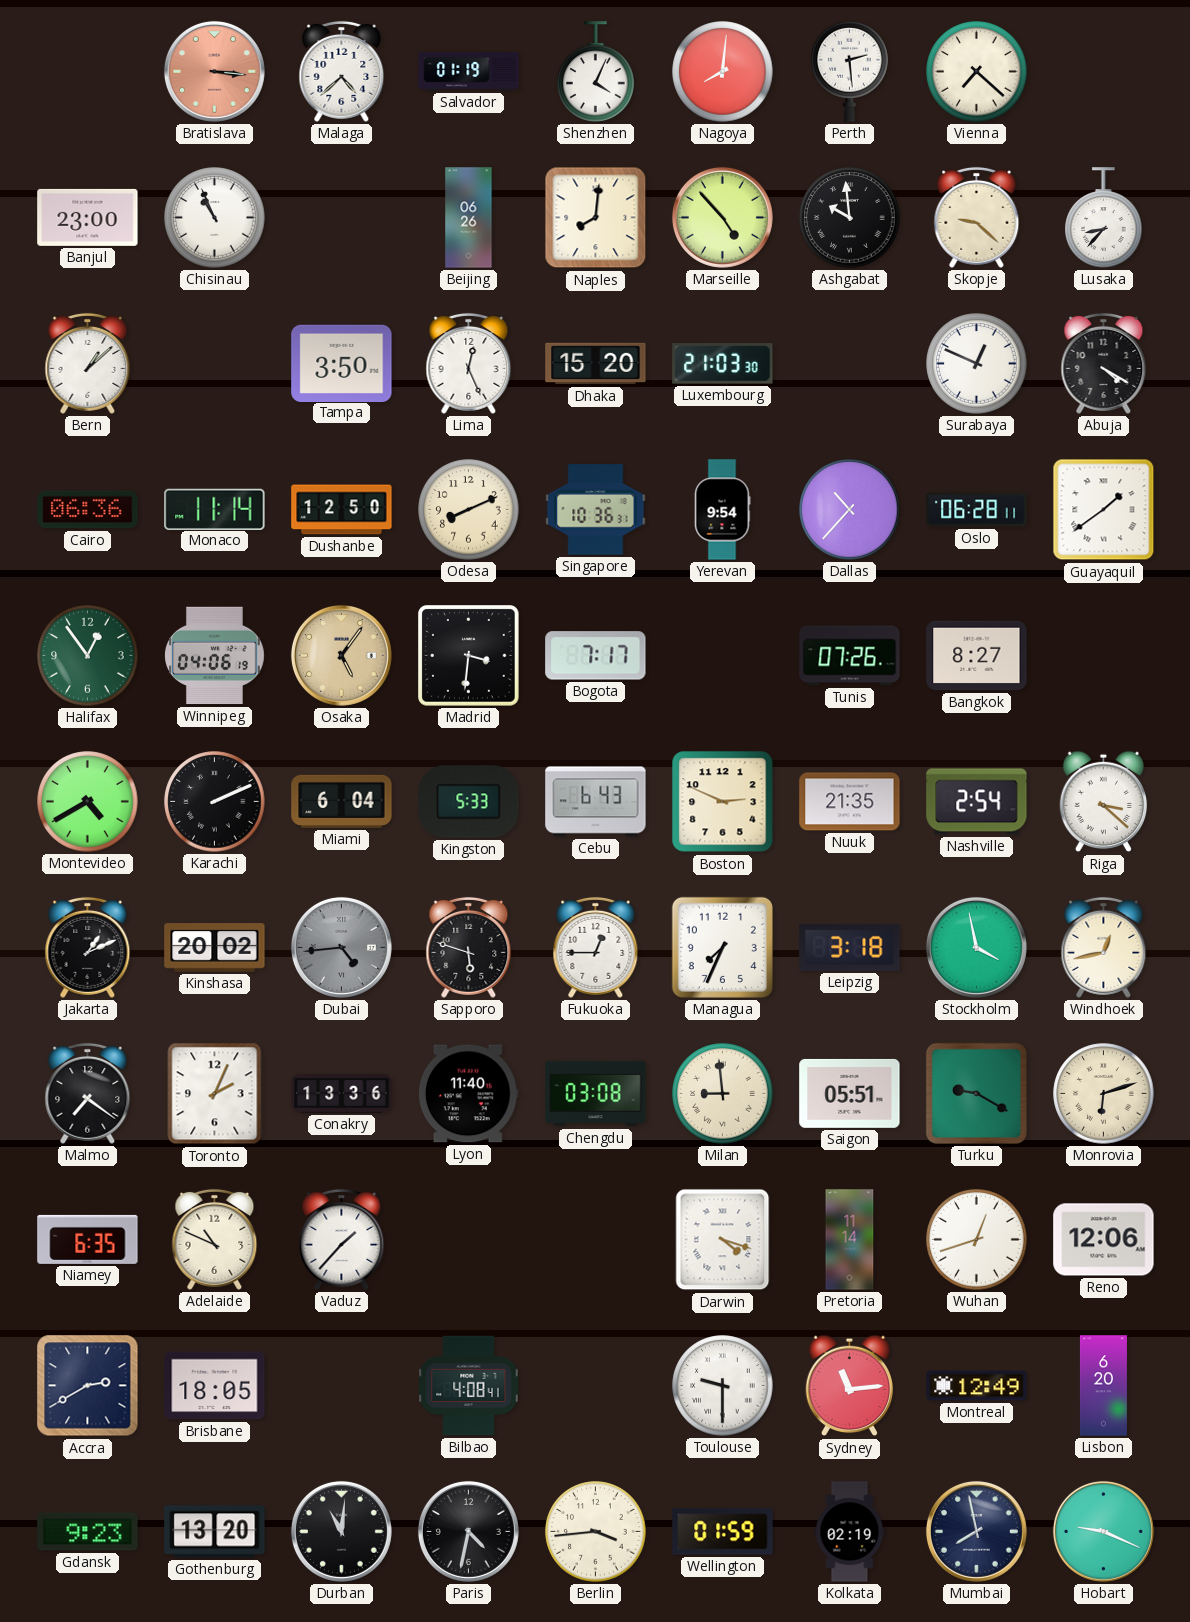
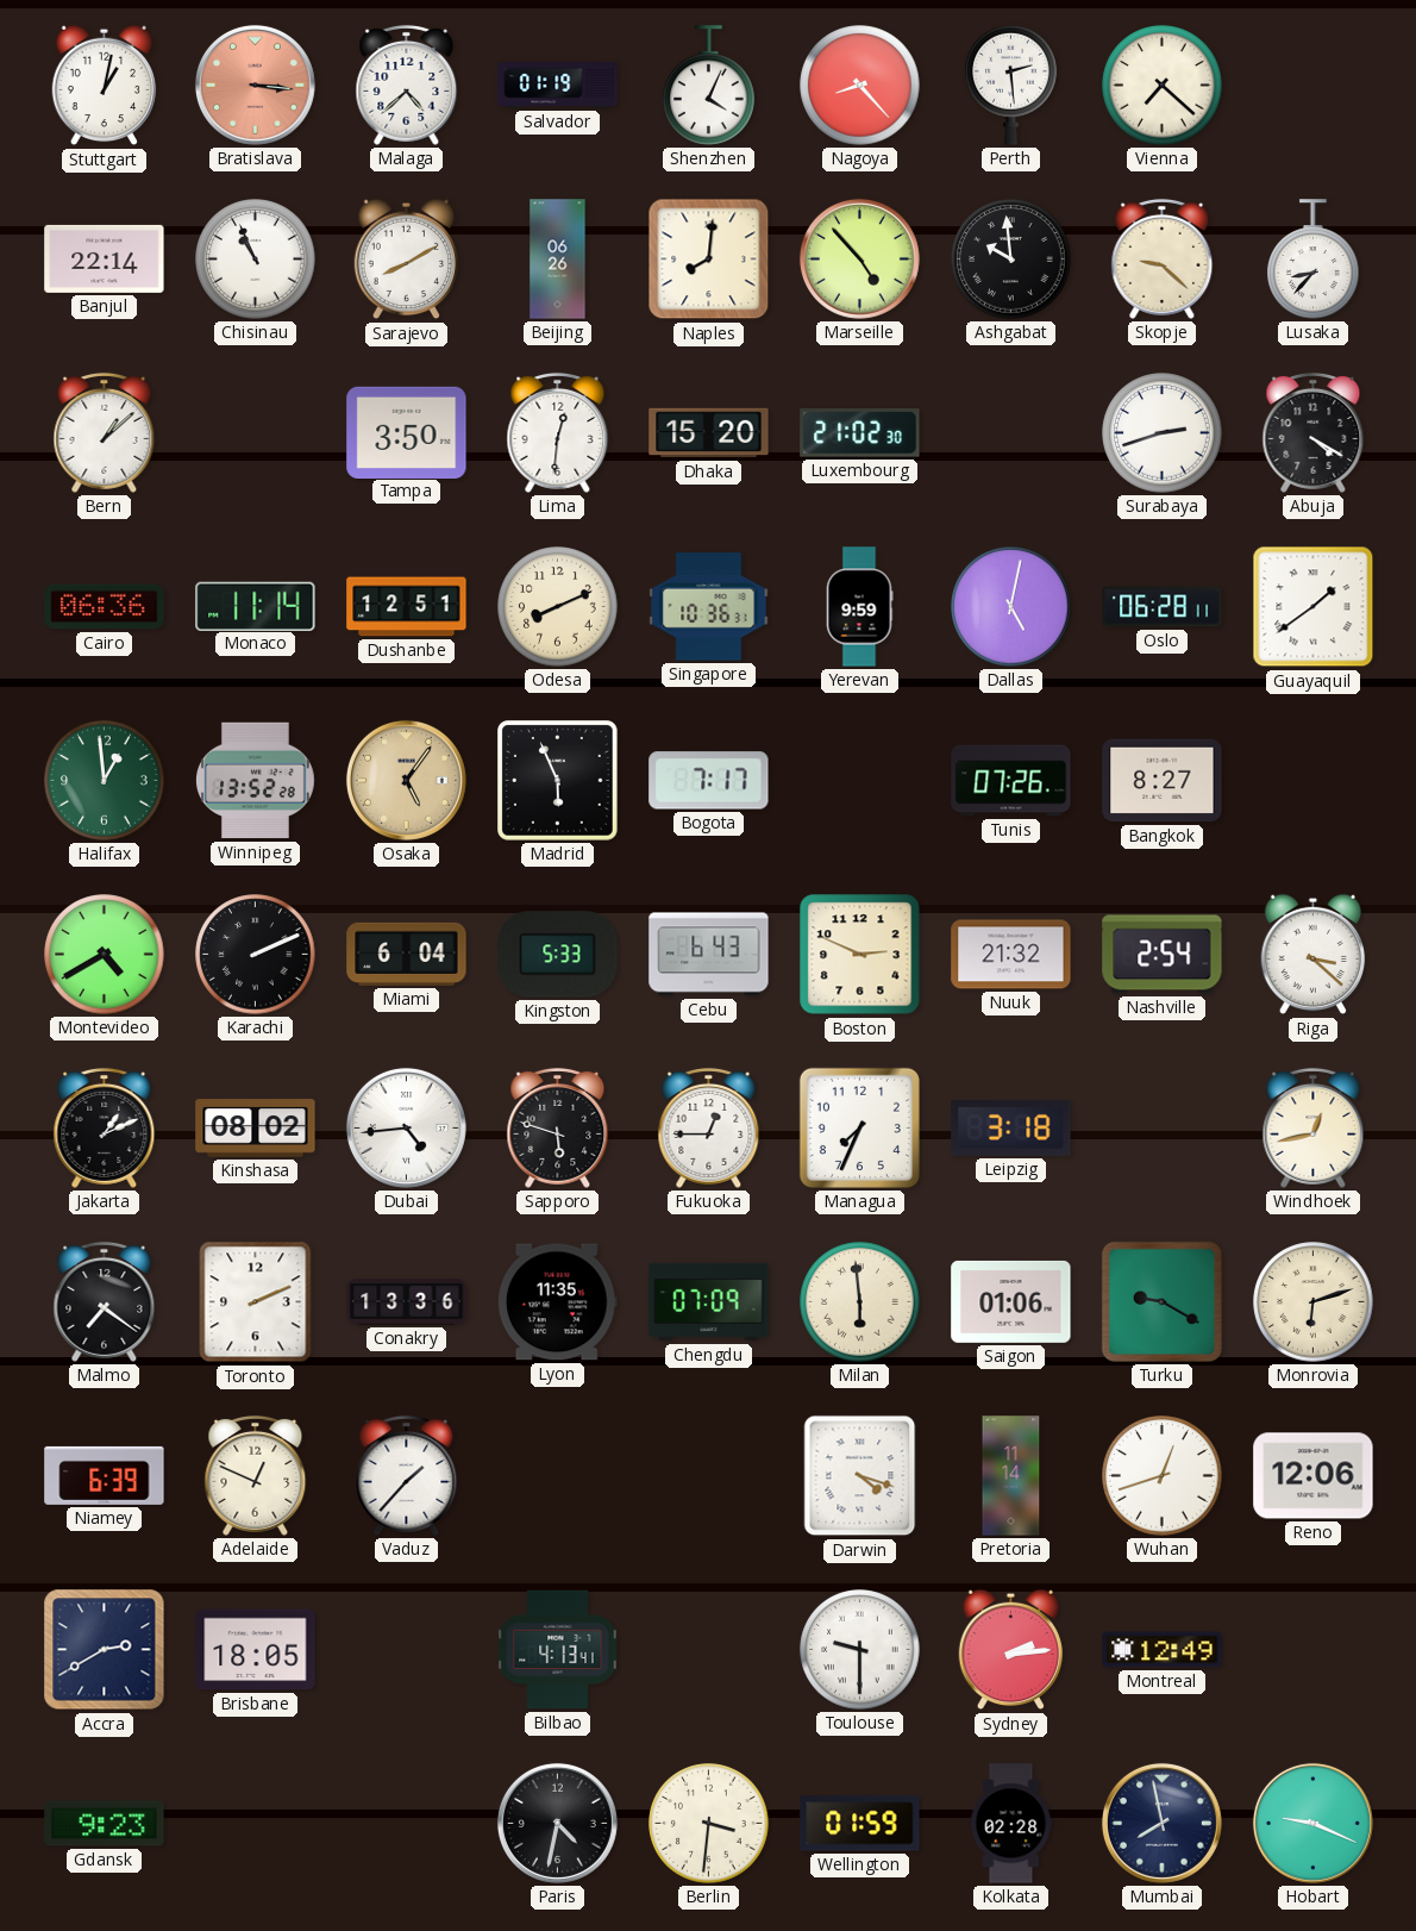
Stuttgart: none -> 1:02 (105, 86)
Nagoya: 8:01 -> 8:23 (860, 86)
Banjul: 23:00 -> 22:14 (105, 258)
Sarajevo: none -> 8:10 (407, 260)
Lima: 12:26 -> 12:31 (558, 432)
Luxembourg: 21:03 -> 21:02 (860, 433)
Surabaya: 12:49 -> 2:42 (1163, 433)
Dushanbe: 12:50 -> 12:51 (407, 607)
Yerevan: 9:54 -> 9:59 (859, 607)
Dallas: 10:37 -> 5:02 (1011, 607)
Halifax: 12:54 -> 12:59 (105, 781)
Winnipeg: 04:06 -> 13:52 (256, 781)
Madrid: 3:31 -> 5:56 (558, 781)
Nuuk: 21:35 -> 21:32 (1011, 955)
Kinshasa: 20:02 -> 08:02 (256, 1129)
Dubai dial: grey -> white (406, 1127)
Stockholm: 3:58 -> none (976, 947)
Toronto: 2:04 -> 2:11 (256, 1302)
Lyon: 11:40 -> 11:35 (557, 1302)
Chengdu: 03:08 -> 07:09 (709, 1302)
Milan: 8:59 -> 5:59 (860, 1302)
Saigon: 05:51 -> 01:06 (1011, 1301)
Niamey: 6:35 -> 6:39 (105, 1475)
Adelaide: 10:49 -> 12:49 (256, 1475)
Bilbao: 4:08 -> 4:13 (558, 1650)
Sydney: 11:14 -> 2:14 (1011, 1650)
Lisbon: 6:20 -> none (1103, 1386)
Gothenburg: 13:20 -> none (215, 1532)
Durban: 11:01 -> none (341, 1531)
Berlin: 3:44 -> 3:31 (709, 1824)
Kolkata: 02:19 -> 02:28 (1011, 1824)
